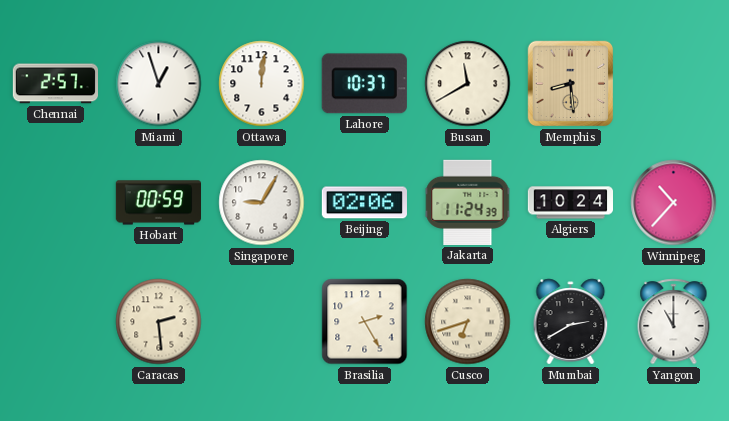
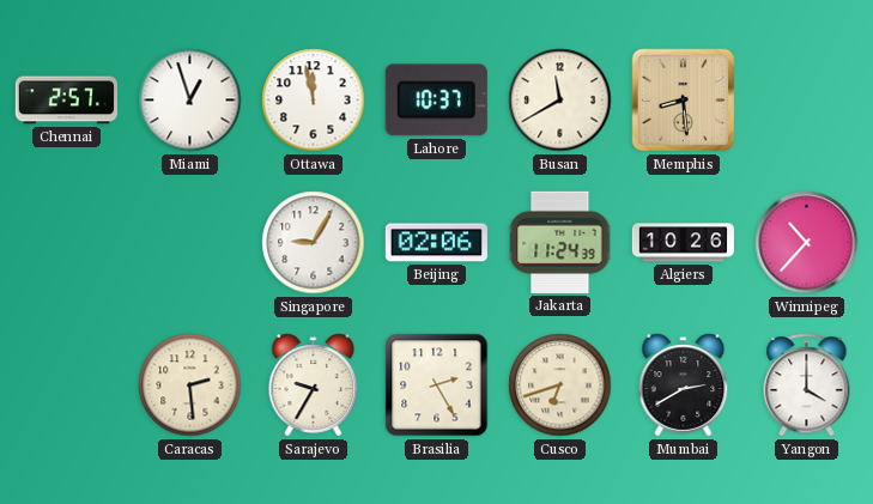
Ottawa: 12:01 -> 11:58 (314, 101)
Hobart: 00:59 -> none (158, 203)
Algiers: 10:24 -> 10:26 (683, 243)
Sarajevo: none -> 9:35 (314, 385)
Yangon: 11:00 -> 4:00 (807, 385)
